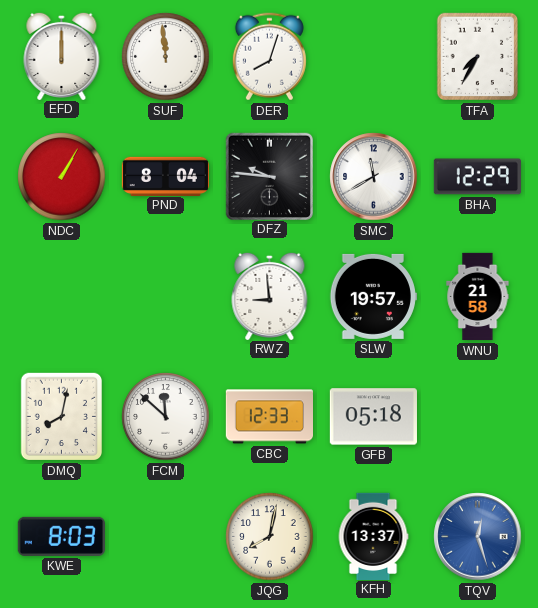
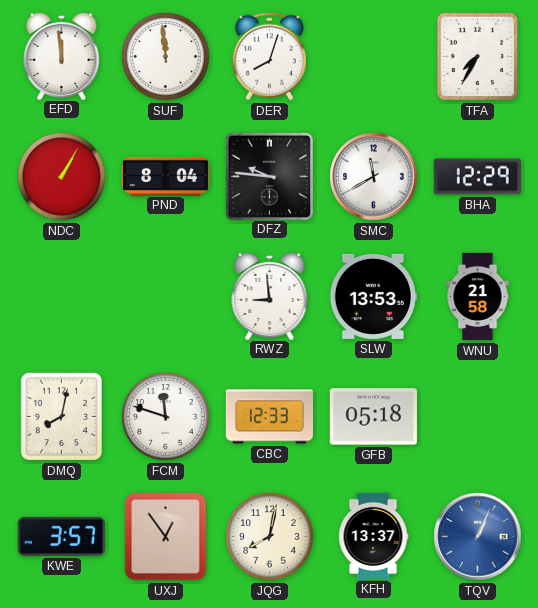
EFD: 12:00 -> 11:59 (62, 55)
SLW: 19:57 -> 13:53 (372, 296)
FCM: 11:52 -> 11:48 (166, 417)
KWE: 8:03 -> 3:57 (61, 536)
UXJ: none -> 12:54 (166, 537)
TQV: 12:27 -> 1:04 (478, 537)
